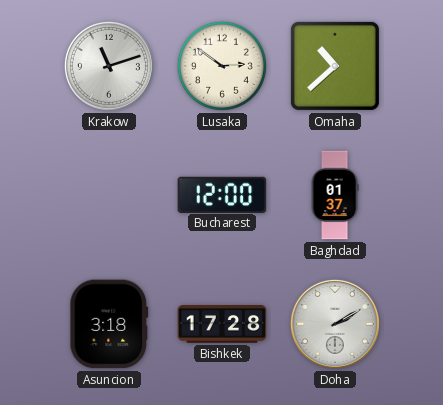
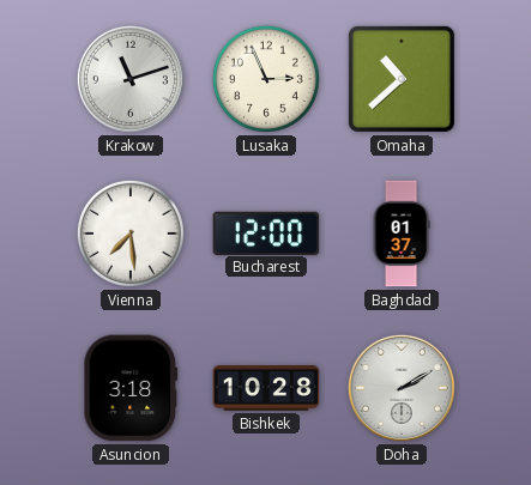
Lusaka: 2:51 -> 2:56 (266, 79)
Vienna: none -> 7:29 (131, 234)
Bishkek: 17:28 -> 10:28 (266, 388)
